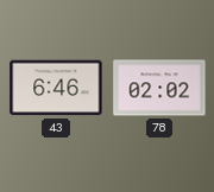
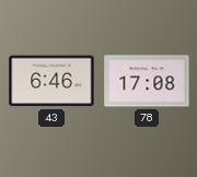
78: 02:02 -> 17:08 (147, 81)
